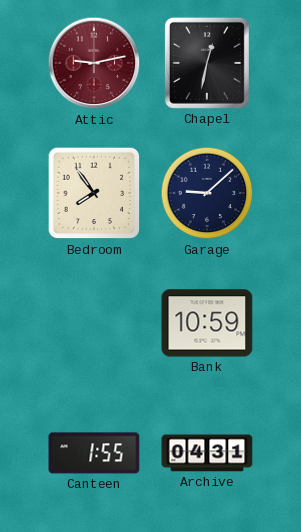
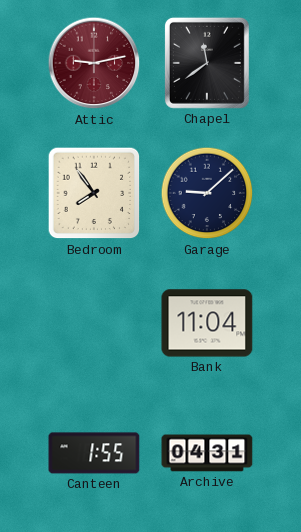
Chapel: 12:32 -> 11:39 (207, 63)
Bank: 10:59 -> 11:04 (207, 323)
